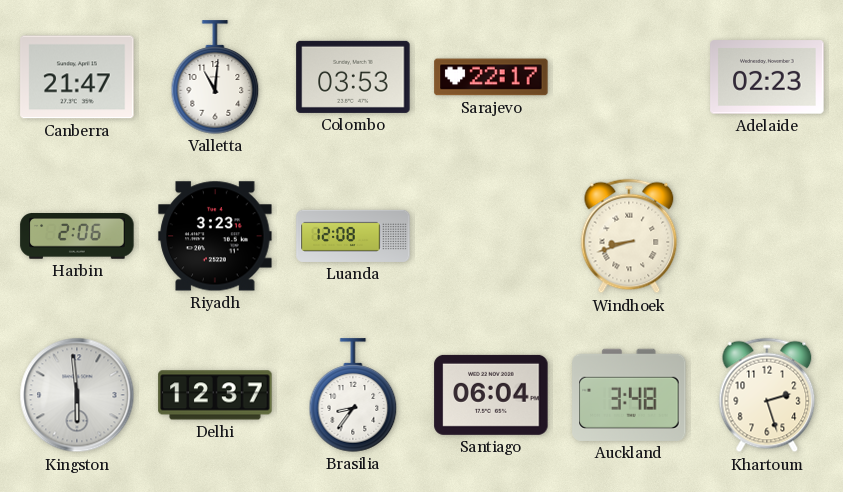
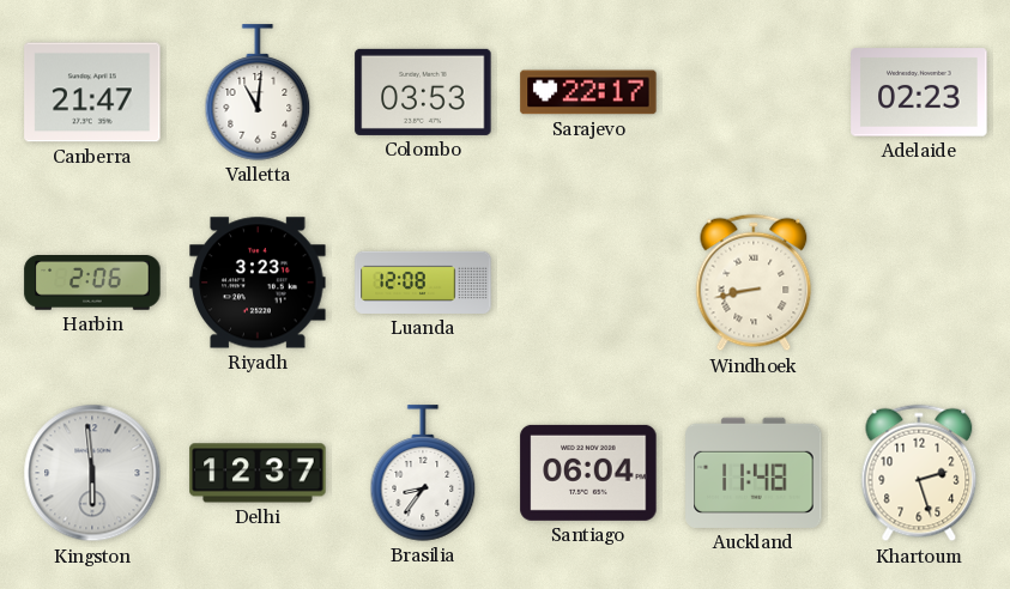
Windhoek: 8:42 -> 8:43 (754, 283)
Auckland: 3:48 -> 11:48 (754, 473)
